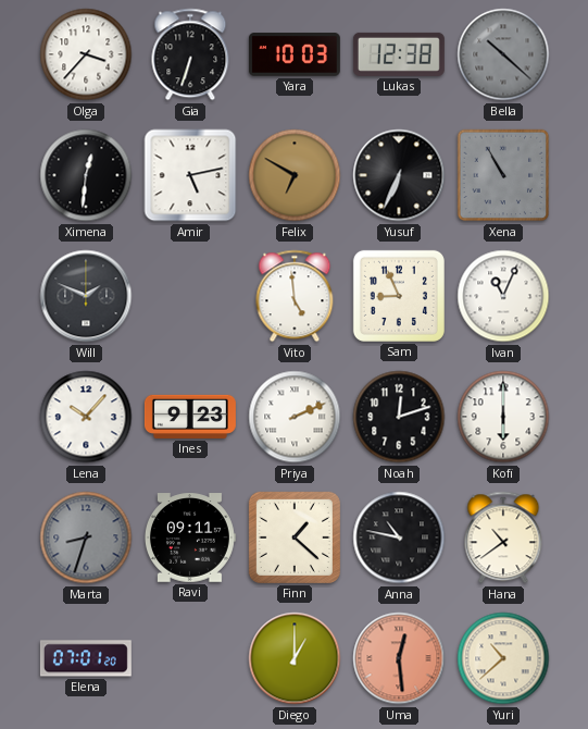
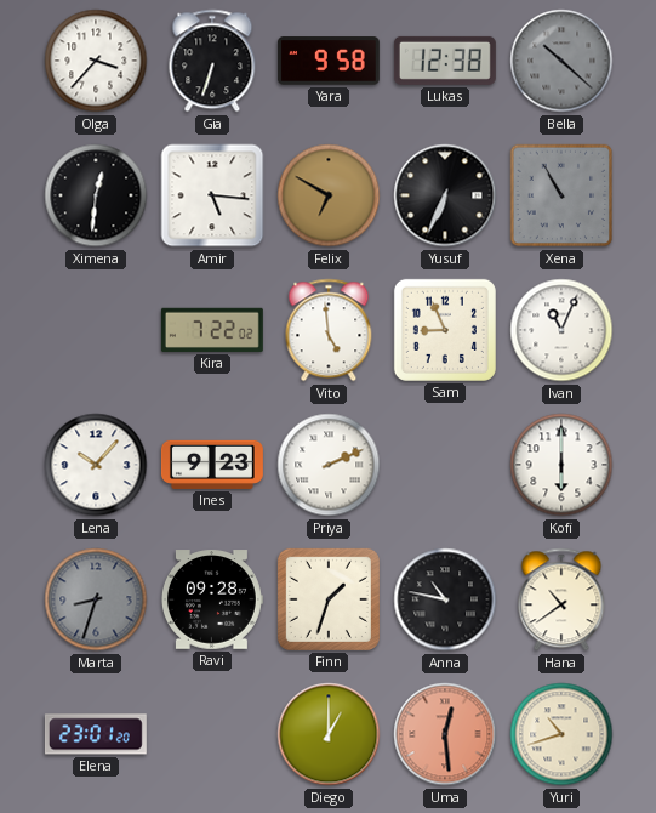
Yara: 10:03 -> 9:58 (329, 61)
Amir: 5:13 -> 5:16 (212, 195)
Will: 1:49 -> none (86, 296)
Kira: none -> 7:22 (212, 330)
Noah: 12:12 -> none (399, 417)
Ravi: 09:11 -> 09:28 (211, 599)
Finn: 1:22 -> 1:33 (329, 599)
Elena: 07:01 -> 23:01 (96, 734)
Yuri: 10:38 -> 10:42 (561, 734)
